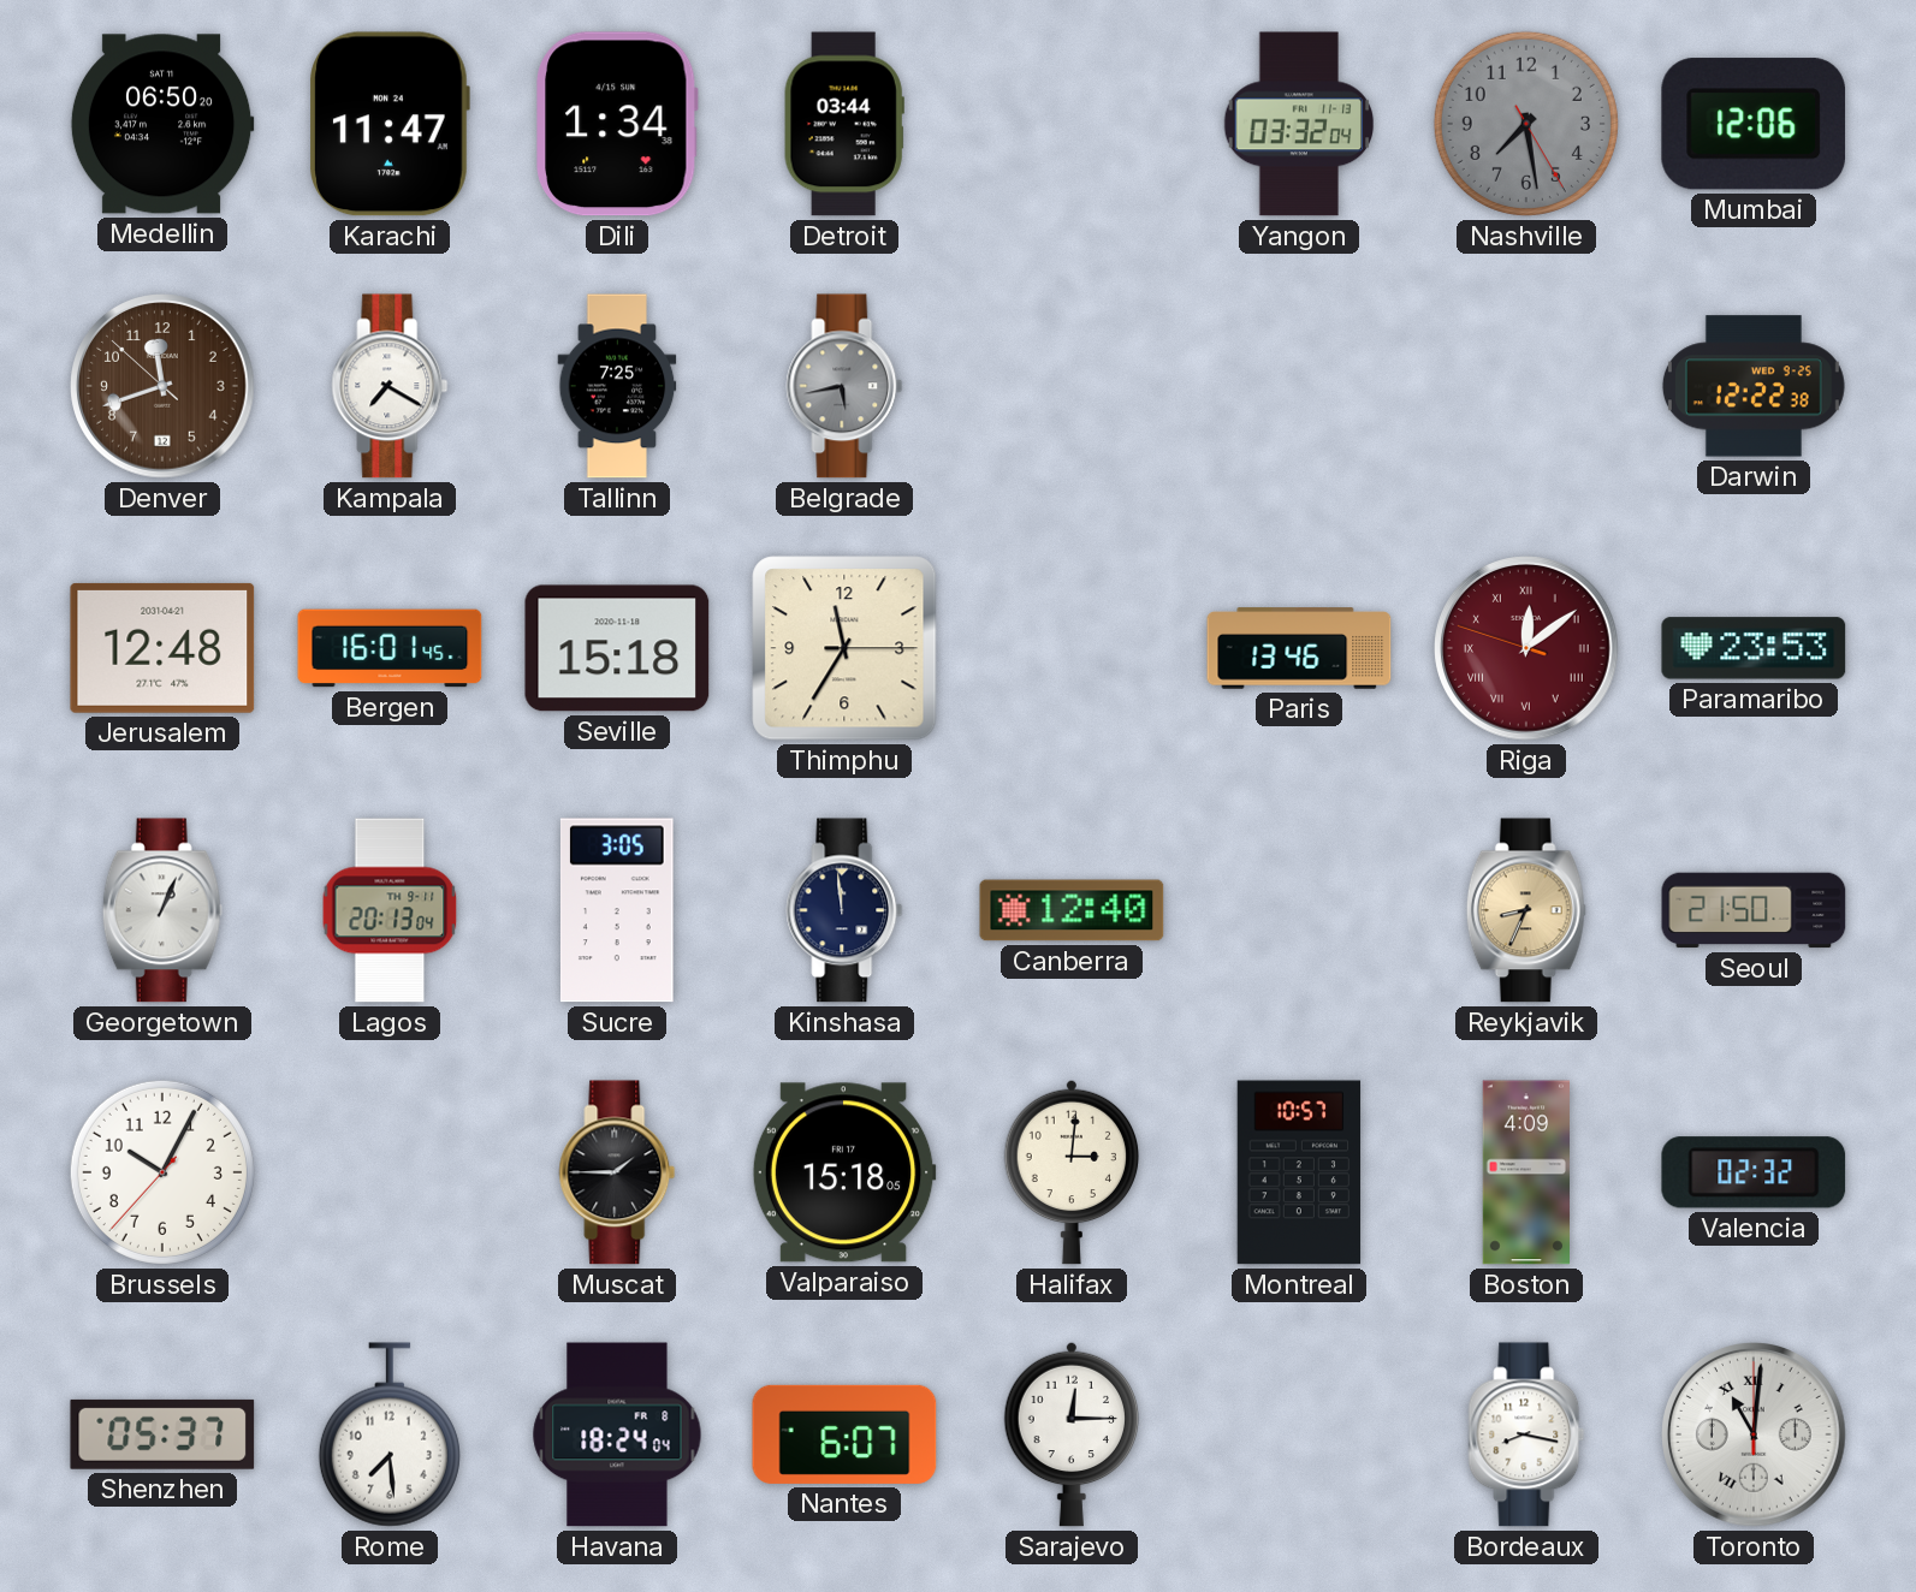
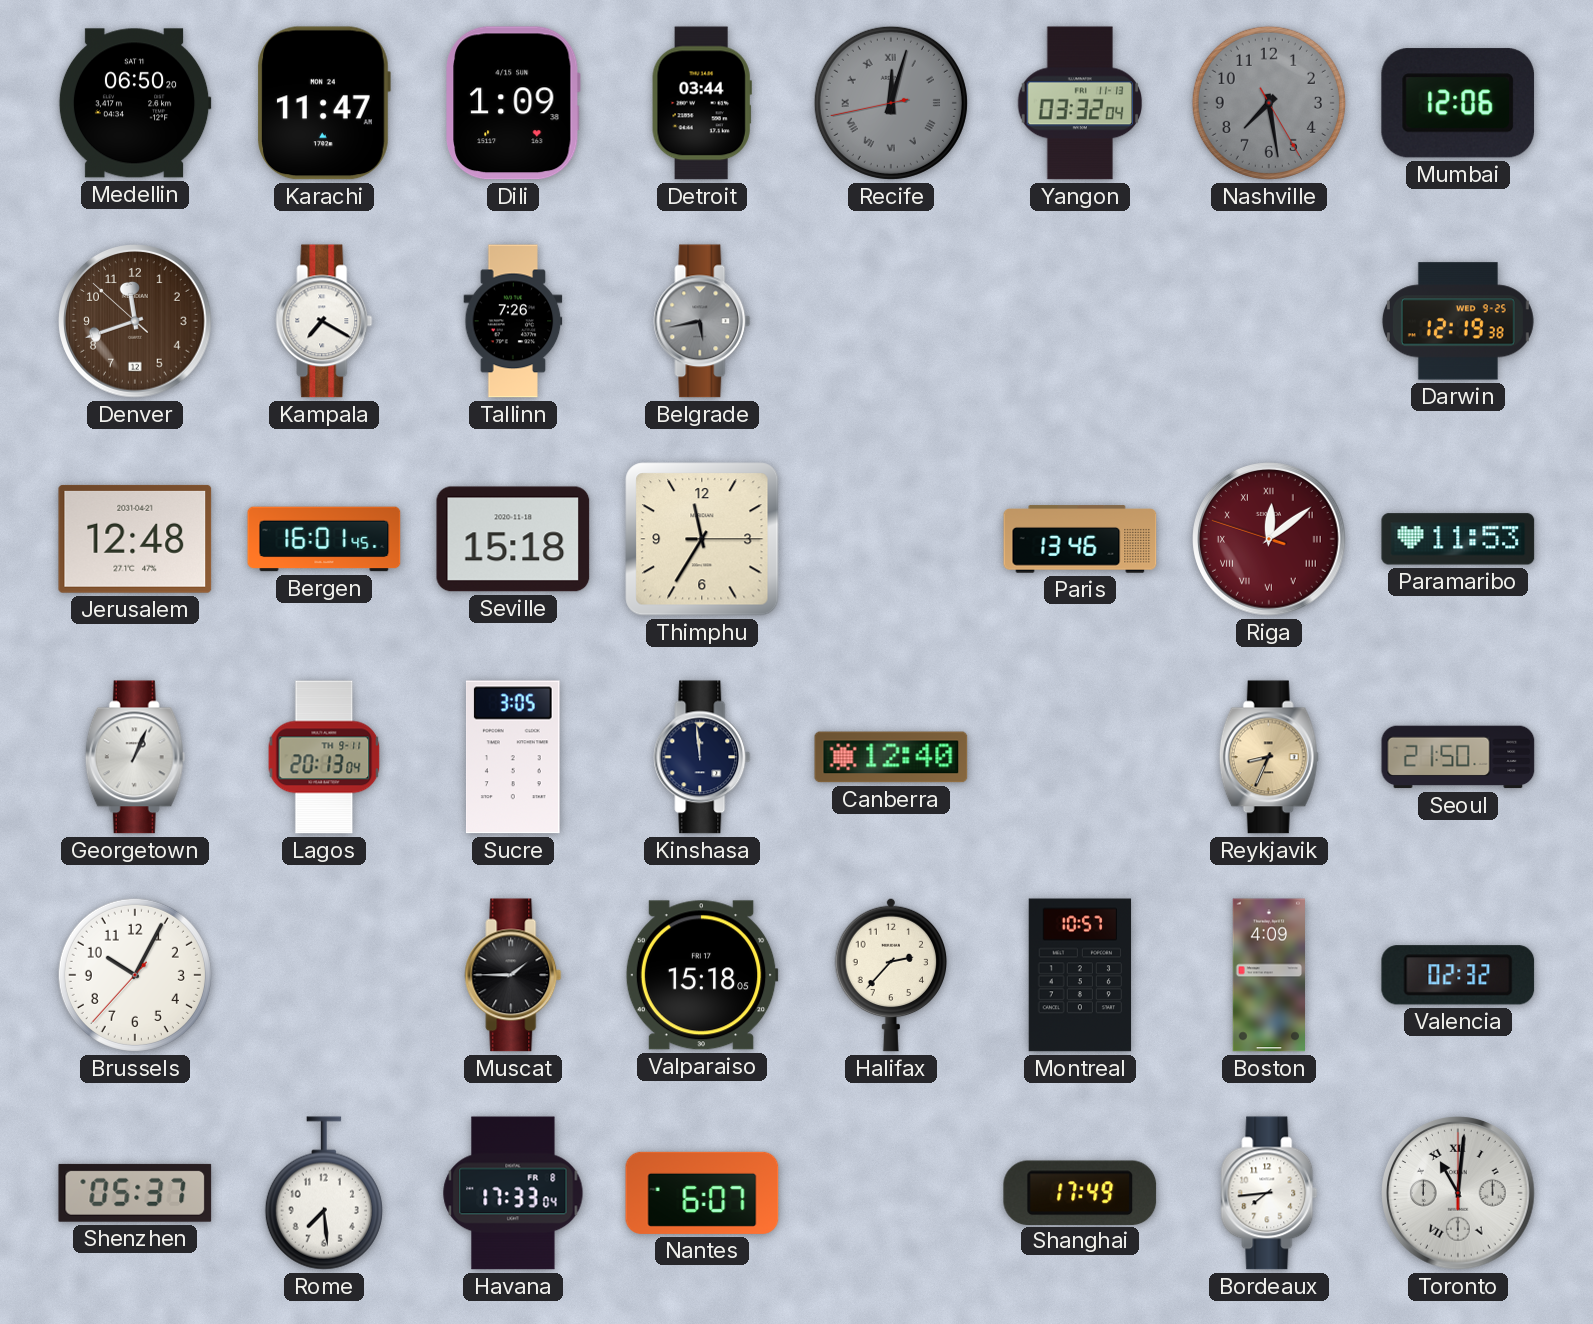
Dili: 1:34 -> 1:09 (514, 103)
Recife: none -> 12:02 (891, 103)
Tallinn: 7:25 -> 7:26 (513, 321)
Darwin: 12:22 -> 12:19 (1458, 321)
Paramaribo: 23:53 -> 11:53 (1458, 539)
Halifax: 3:01 -> 2:37 (891, 975)
Havana: 18:24 -> 17:33 (513, 1193)
Sarajevo: 12:15 -> none (1072, 1434)
Shanghai: none -> 17:49 (1080, 1192)
Bordeaux: 8:17 -> 7:44 (1269, 1193)
